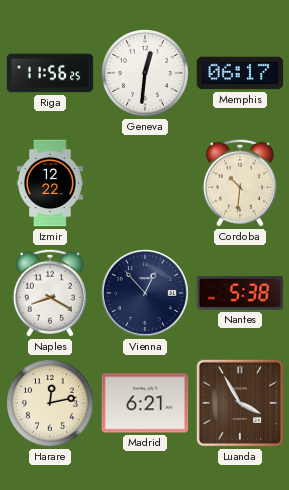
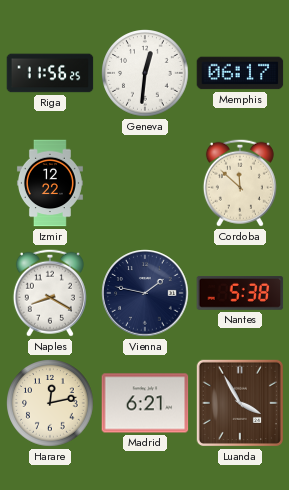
Cordoba: 10:31 -> 11:52 (240, 183)
Vienna: 12:53 -> 1:47 (145, 293)
